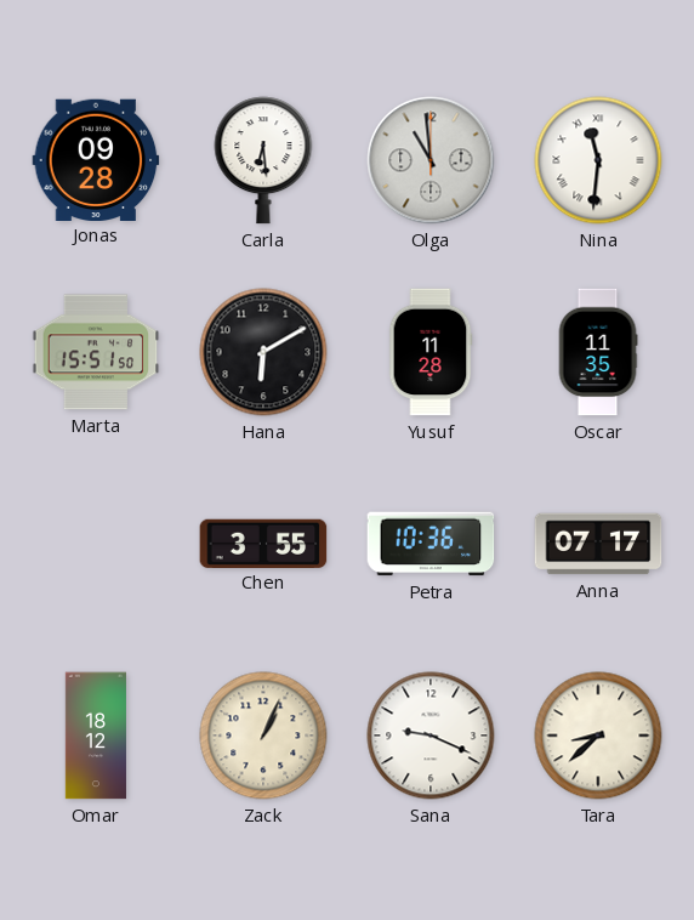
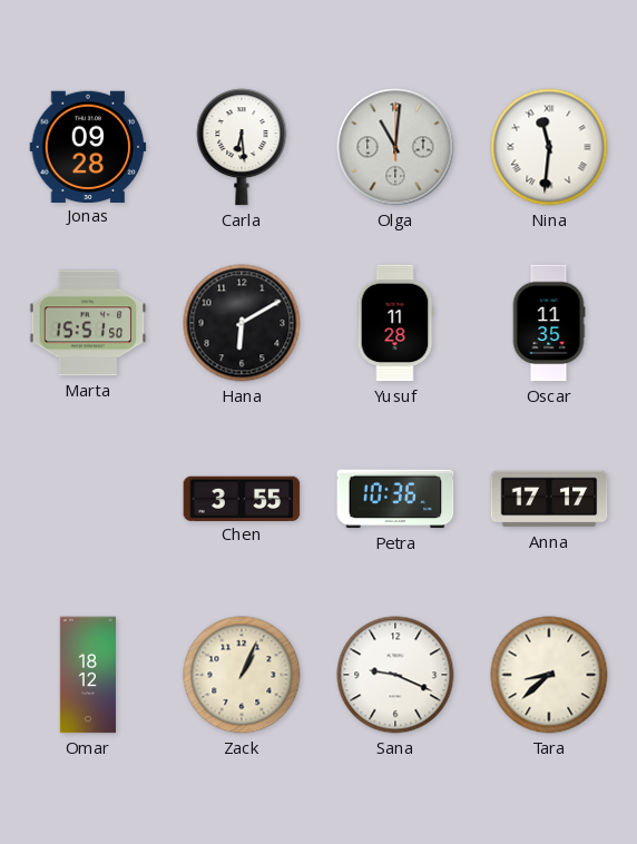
Olga: 10:59 -> 11:01 (395, 147)
Anna: 07:17 -> 17:17 (549, 499)
